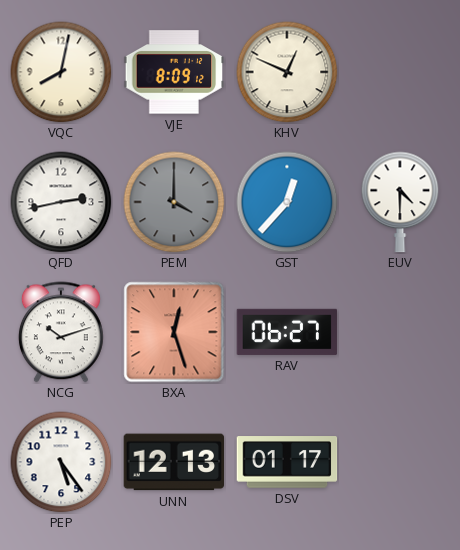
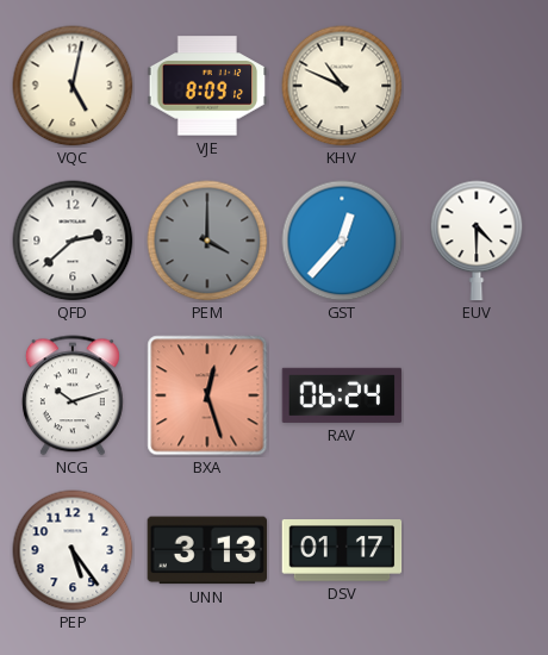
VQC: 8:02 -> 5:02 (73, 86)
KHV: 12:49 -> 10:49 (342, 86)
QFD: 2:43 -> 2:38 (73, 241)
RAV: 06:27 -> 06:24 (342, 395)
UNN: 12:13 -> 3:13 (207, 550)
